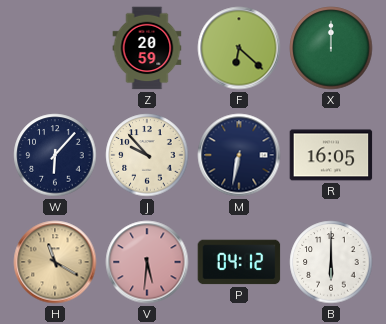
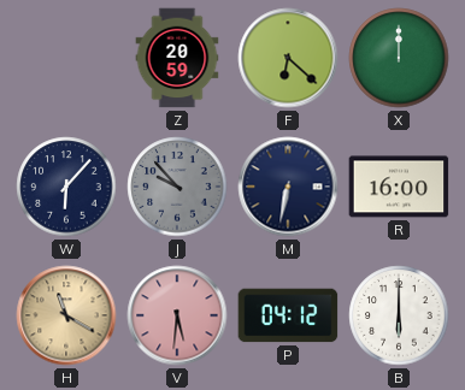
J dial: cream -> grey (177, 187)
R: 16:05 -> 16:00 (399, 187)
